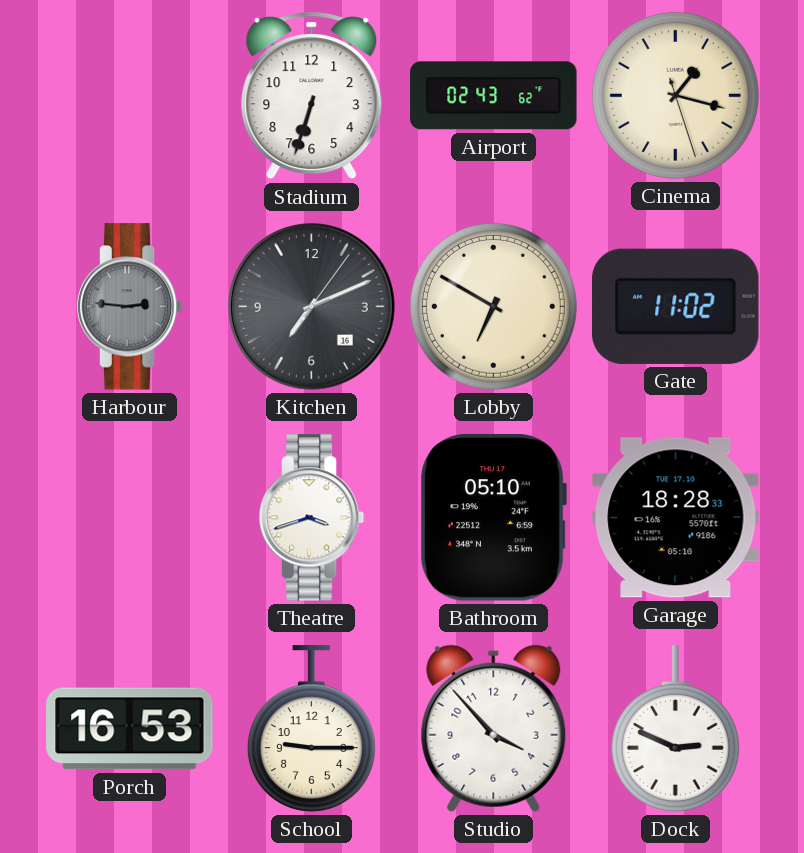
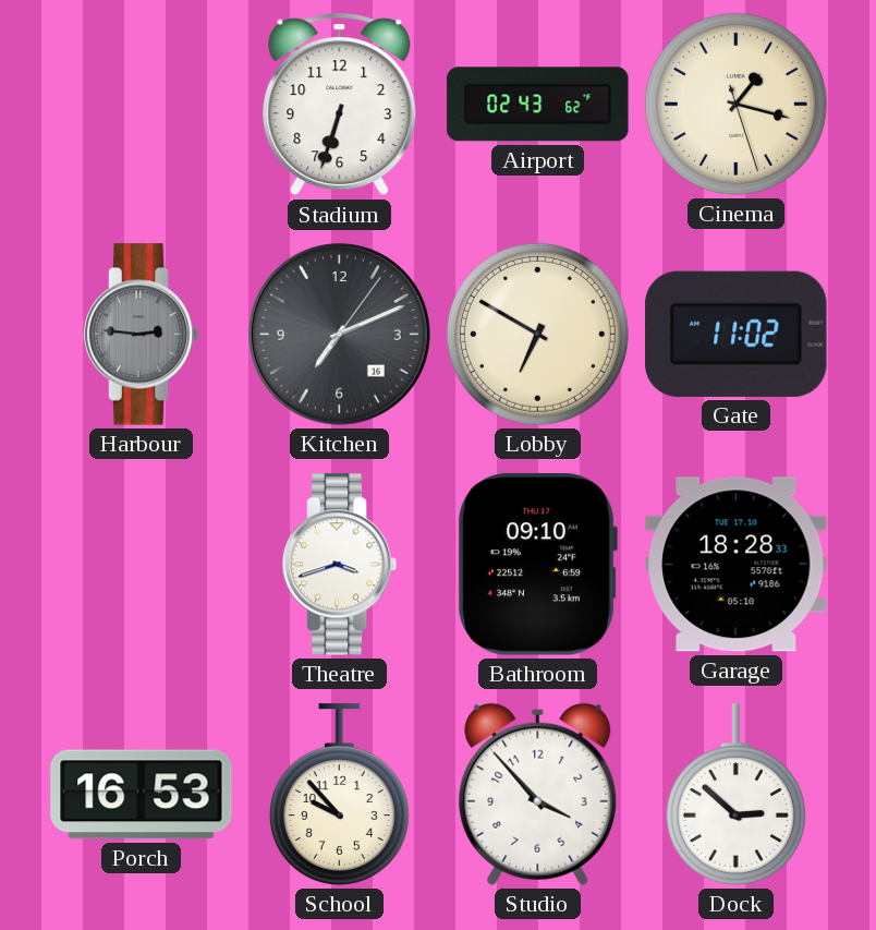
Bathroom: 05:10 -> 09:10 (537, 565)
School: 9:15 -> 9:53 (339, 795)
Dock: 2:49 -> 2:52 (735, 795)
